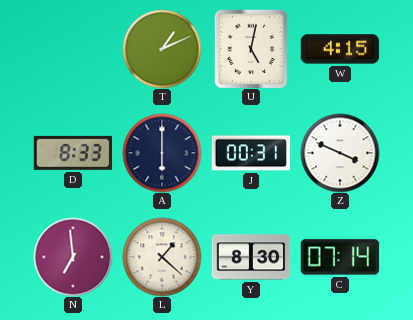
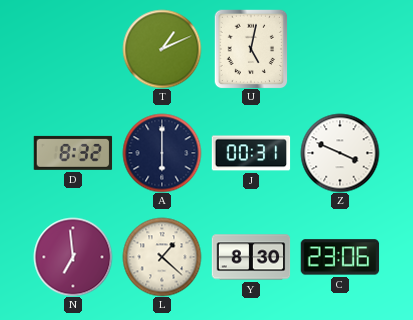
W: 4:15 -> none (340, 49)
D: 8:33 -> 8:32 (73, 153)
C: 07:14 -> 23:06 (340, 257)
